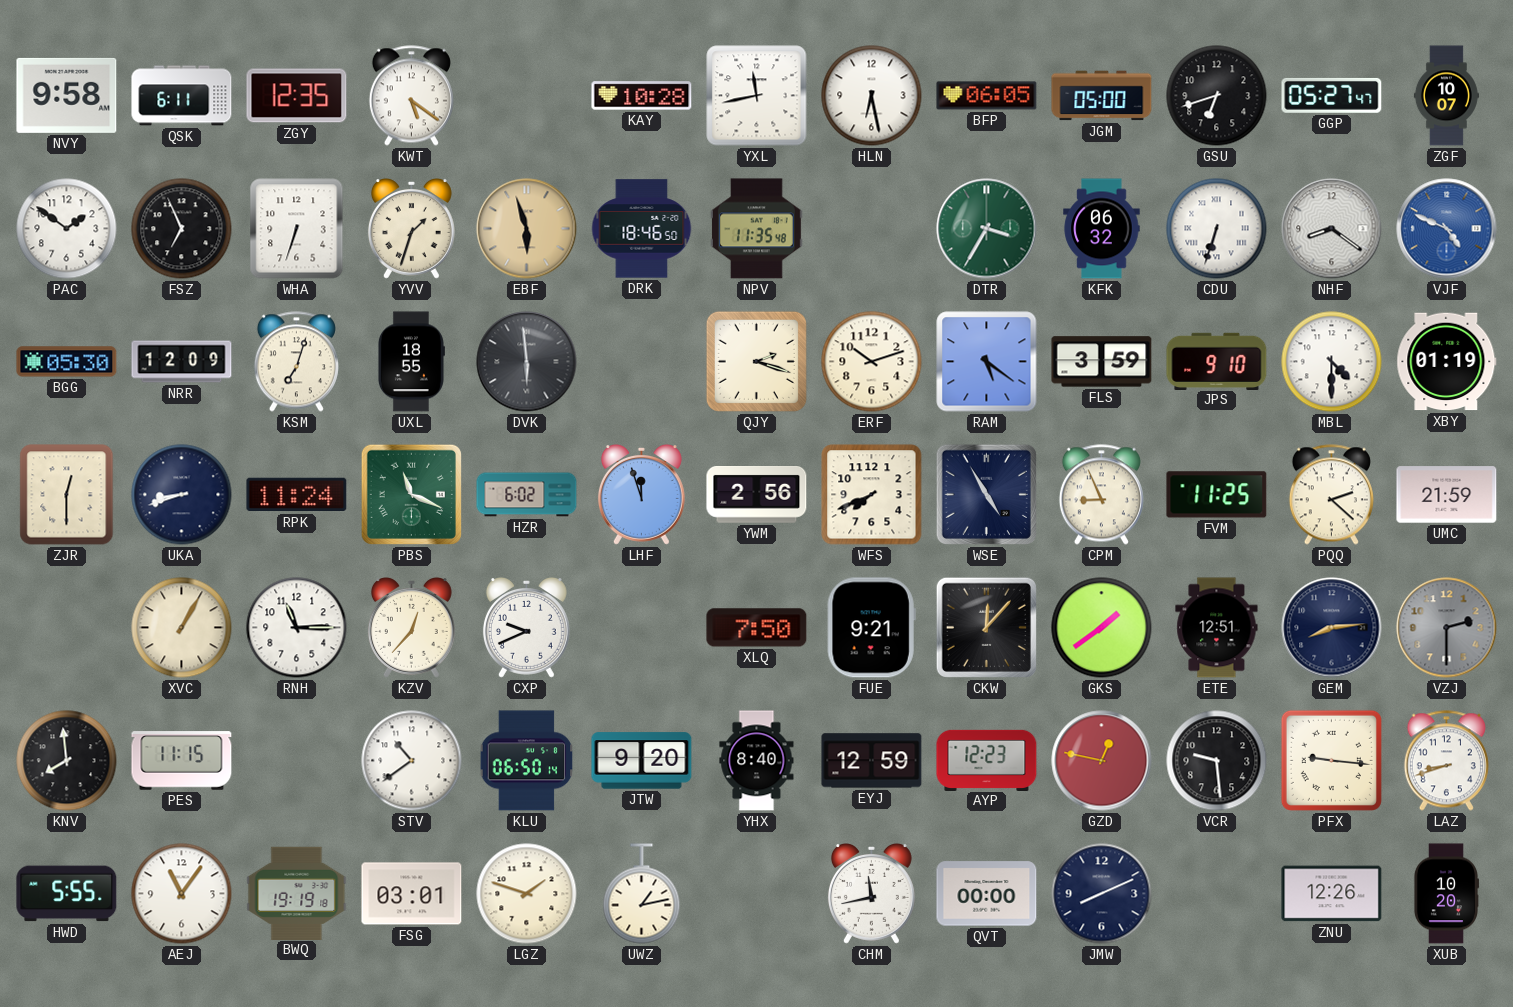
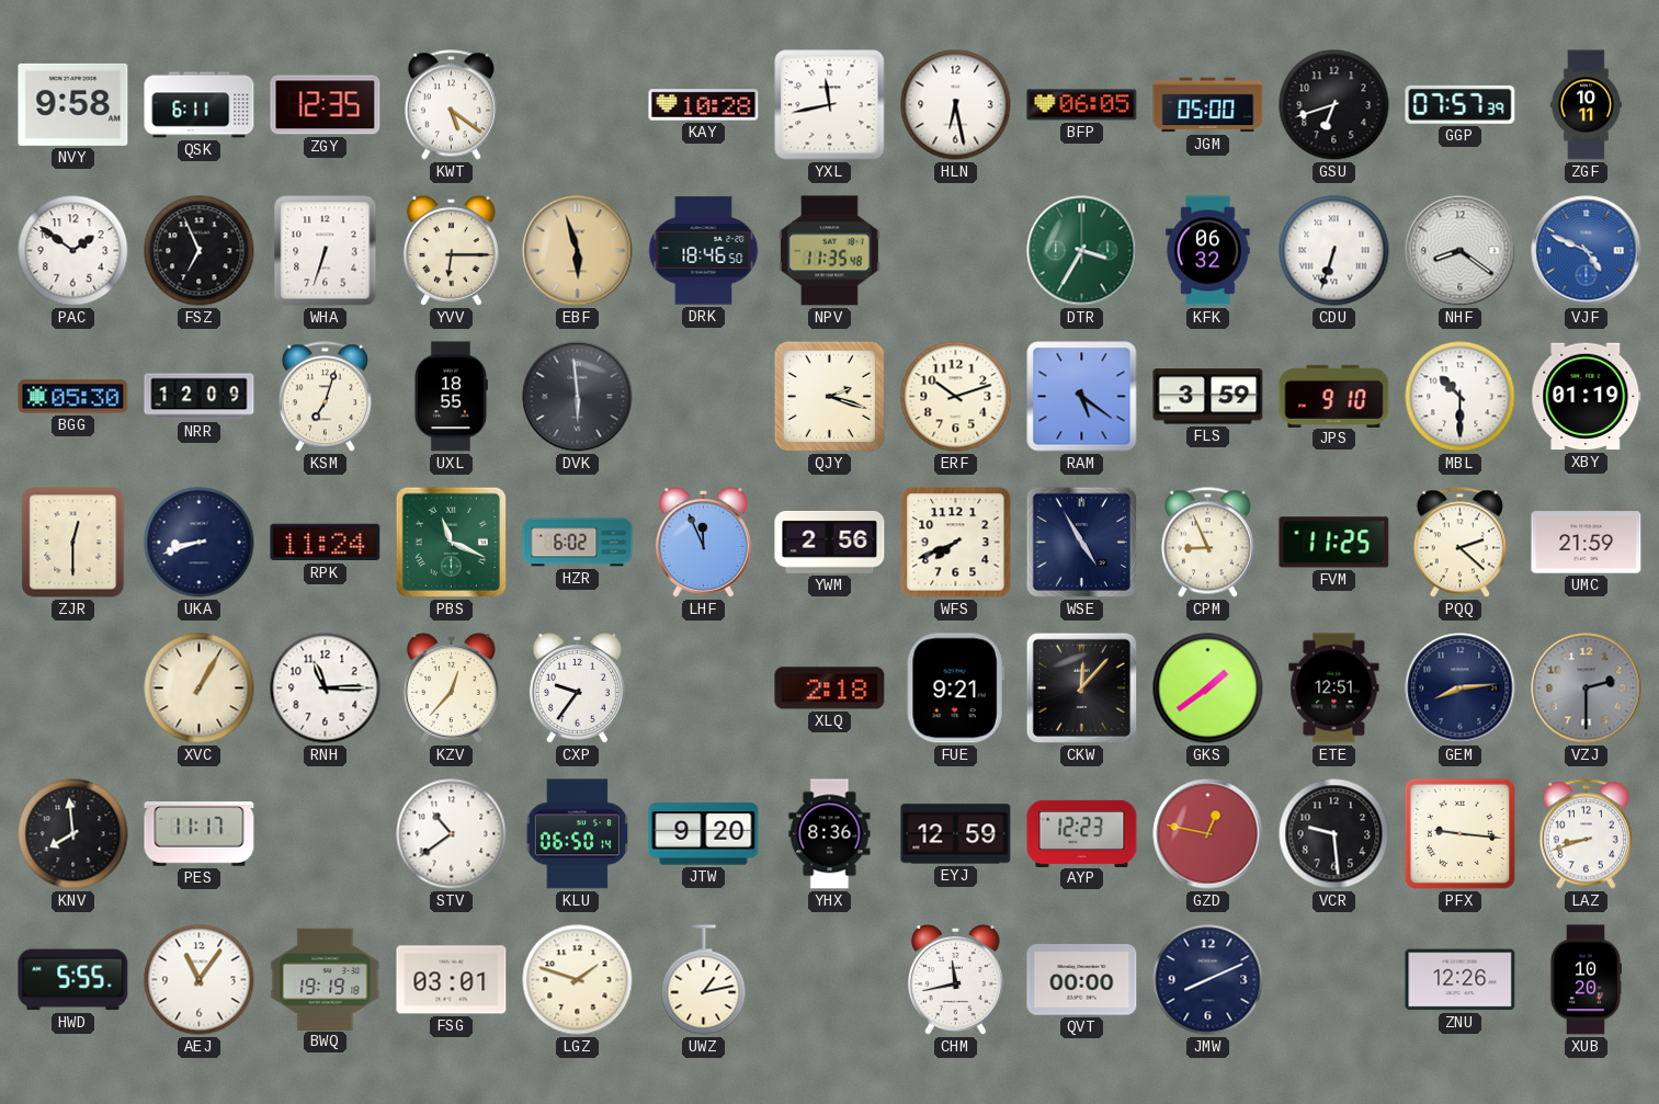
GGP: 05:27 -> 07:57 (1461, 104)
ZGF: 10:07 -> 10:11 (1586, 105)
YVV: 1:33 -> 6:15 (451, 251)
MBL: 4:30 -> 10:30 (1461, 397)
LHF: 11:57 -> 11:56 (703, 543)
CXP: 9:41 -> 9:36 (577, 688)
XLQ: 7:50 -> 2:18 (830, 688)
PES: 11:15 -> 11:17 (200, 834)
YHX: 8:40 -> 8:36 (830, 834)
